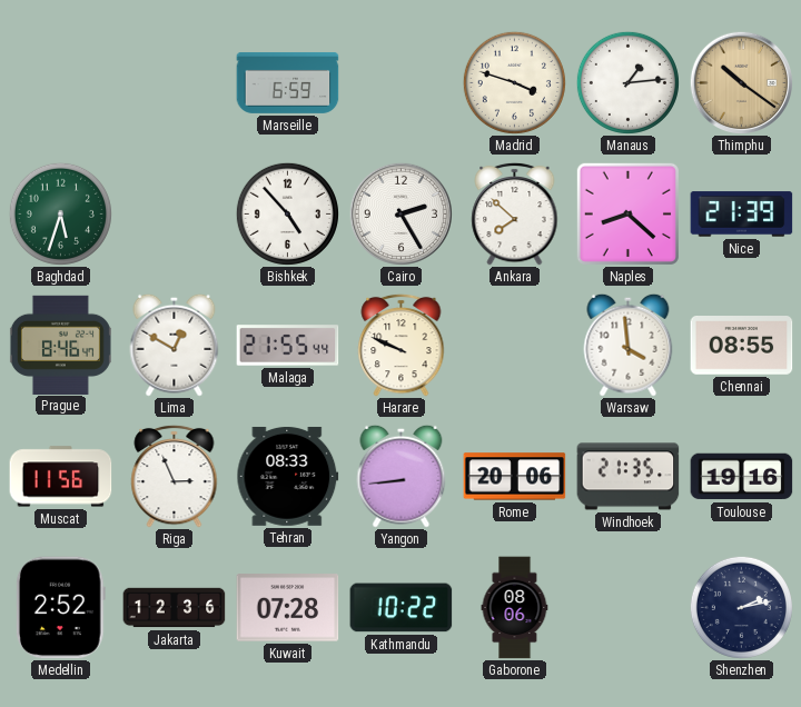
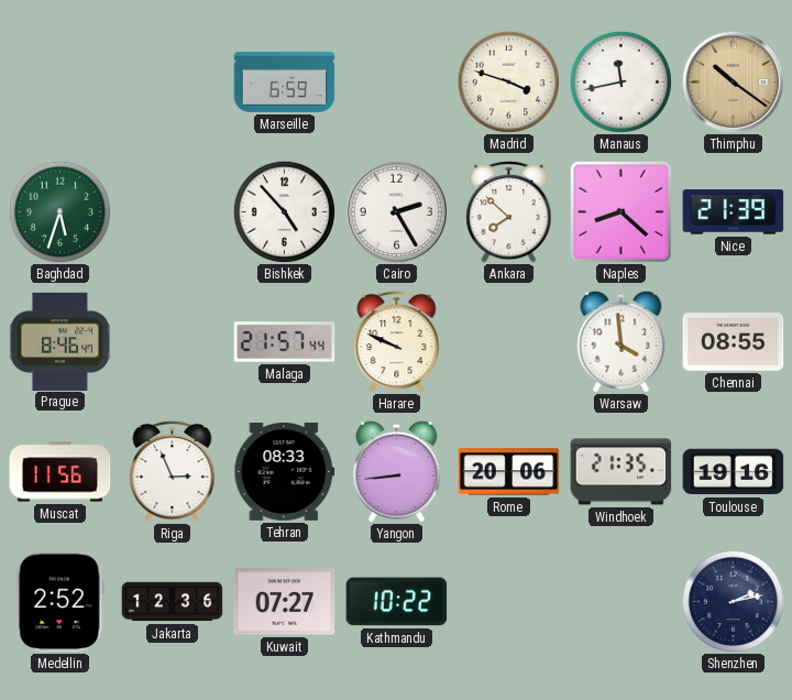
Manaus: 1:14 -> 11:43 (620, 81)
Lima: 12:50 -> none (175, 345)
Malaga: 21:55 -> 21:57 (285, 342)
Kuwait: 07:28 -> 07:27 (285, 602)
Gaborone: 08:06 -> none (515, 608)
